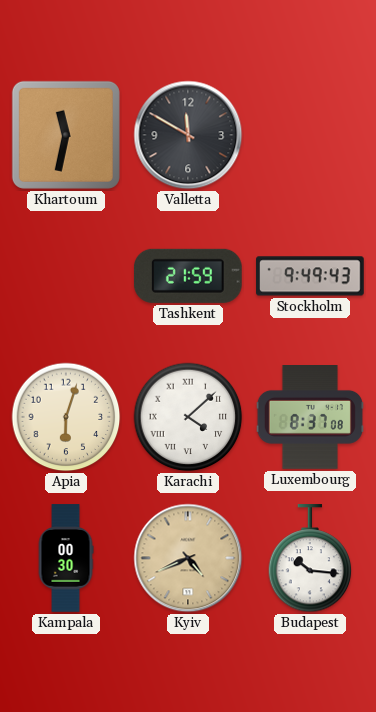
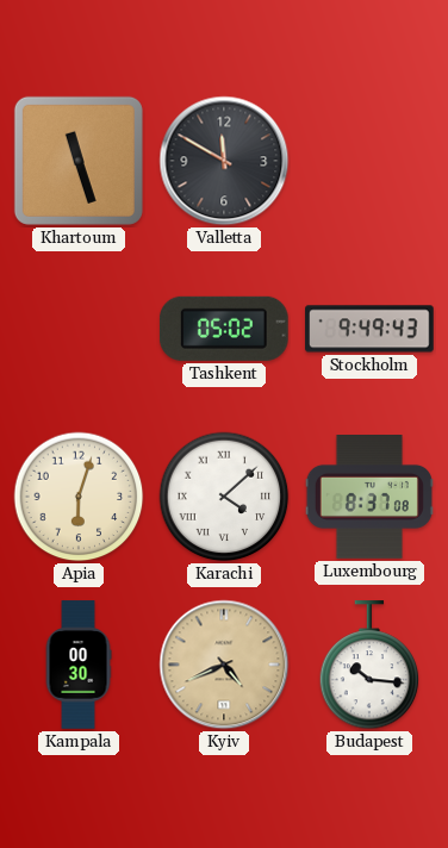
Khartoum: 11:32 -> 11:27 (79, 161)
Tashkent: 21:59 -> 05:02 (224, 329)
